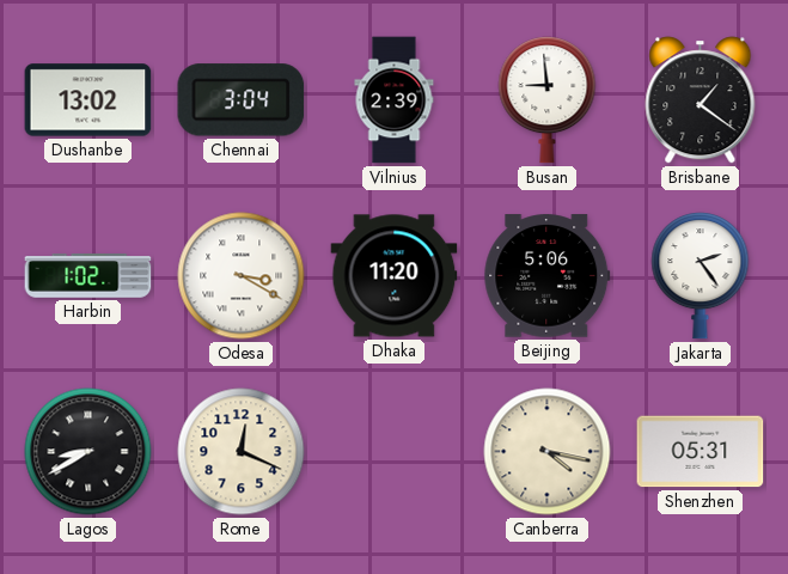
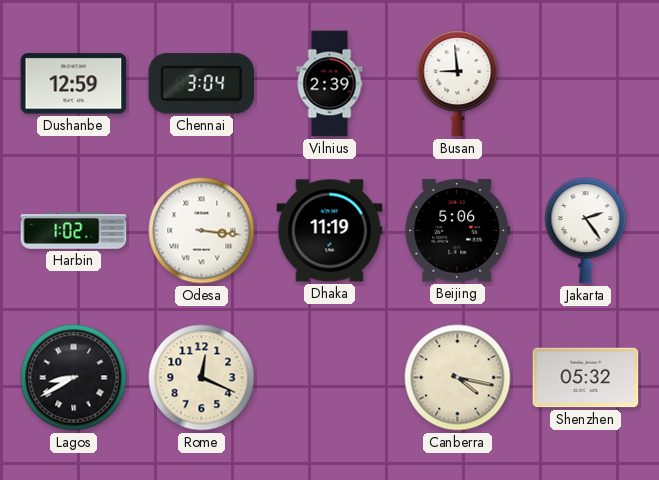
Dushanbe: 13:02 -> 12:59 (74, 84)
Brisbane: 1:21 -> none (701, 100)
Odesa: 3:20 -> 3:16 (202, 231)
Dhaka: 11:20 -> 11:19 (330, 231)
Shenzhen: 05:31 -> 05:32 (586, 378)
